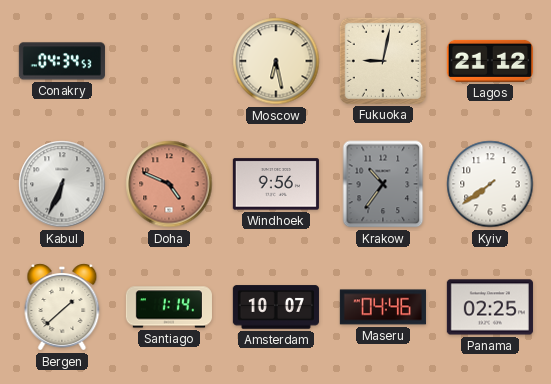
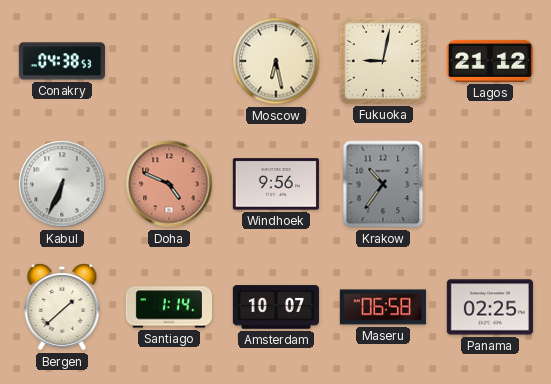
Conakry: 04:34 -> 04:38 (62, 61)
Kyiv: 7:39 -> none (490, 184)
Maseru: 04:46 -> 06:58 (383, 307)
